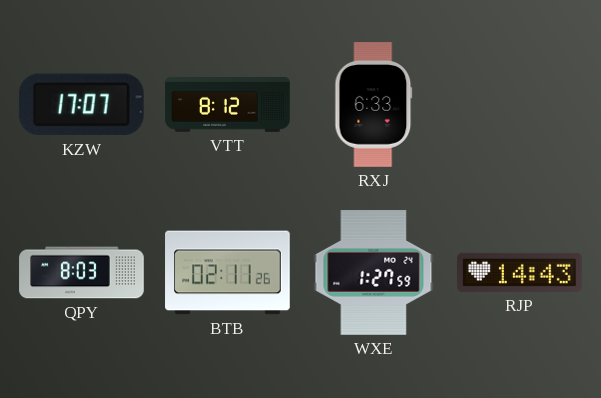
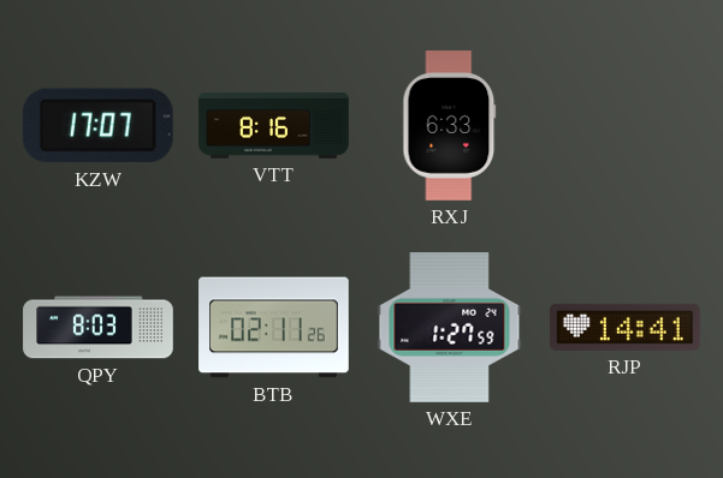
VTT: 8:12 -> 8:16 (274, 126)
RJP: 14:43 -> 14:41 (626, 327)
